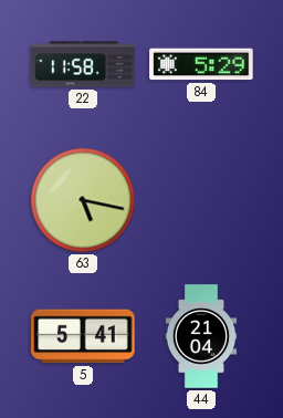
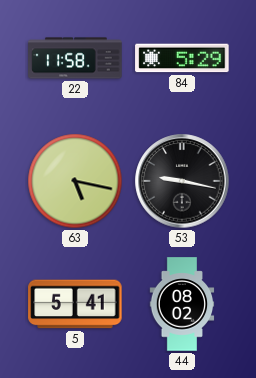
53: none -> 9:17 (182, 181)
44: 21:04 -> 08:02 (182, 304)
